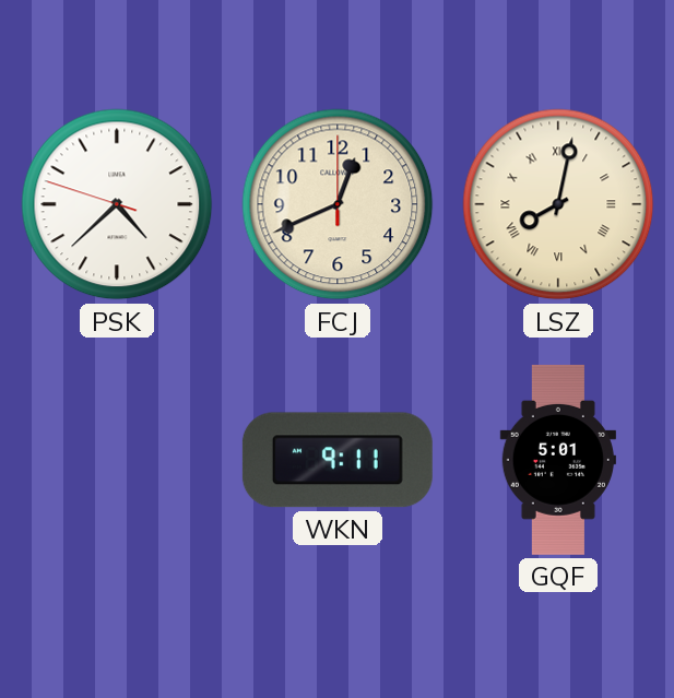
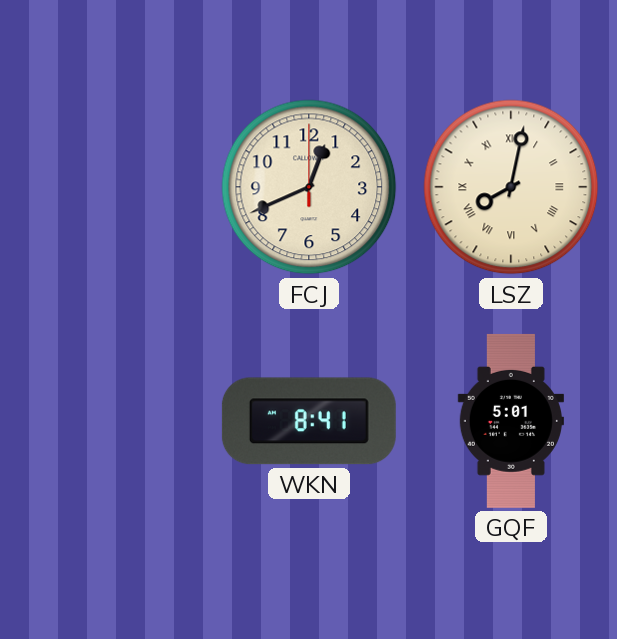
PSK: 4:37 -> none (117, 204)
WKN: 9:11 -> 8:41 (309, 421)
